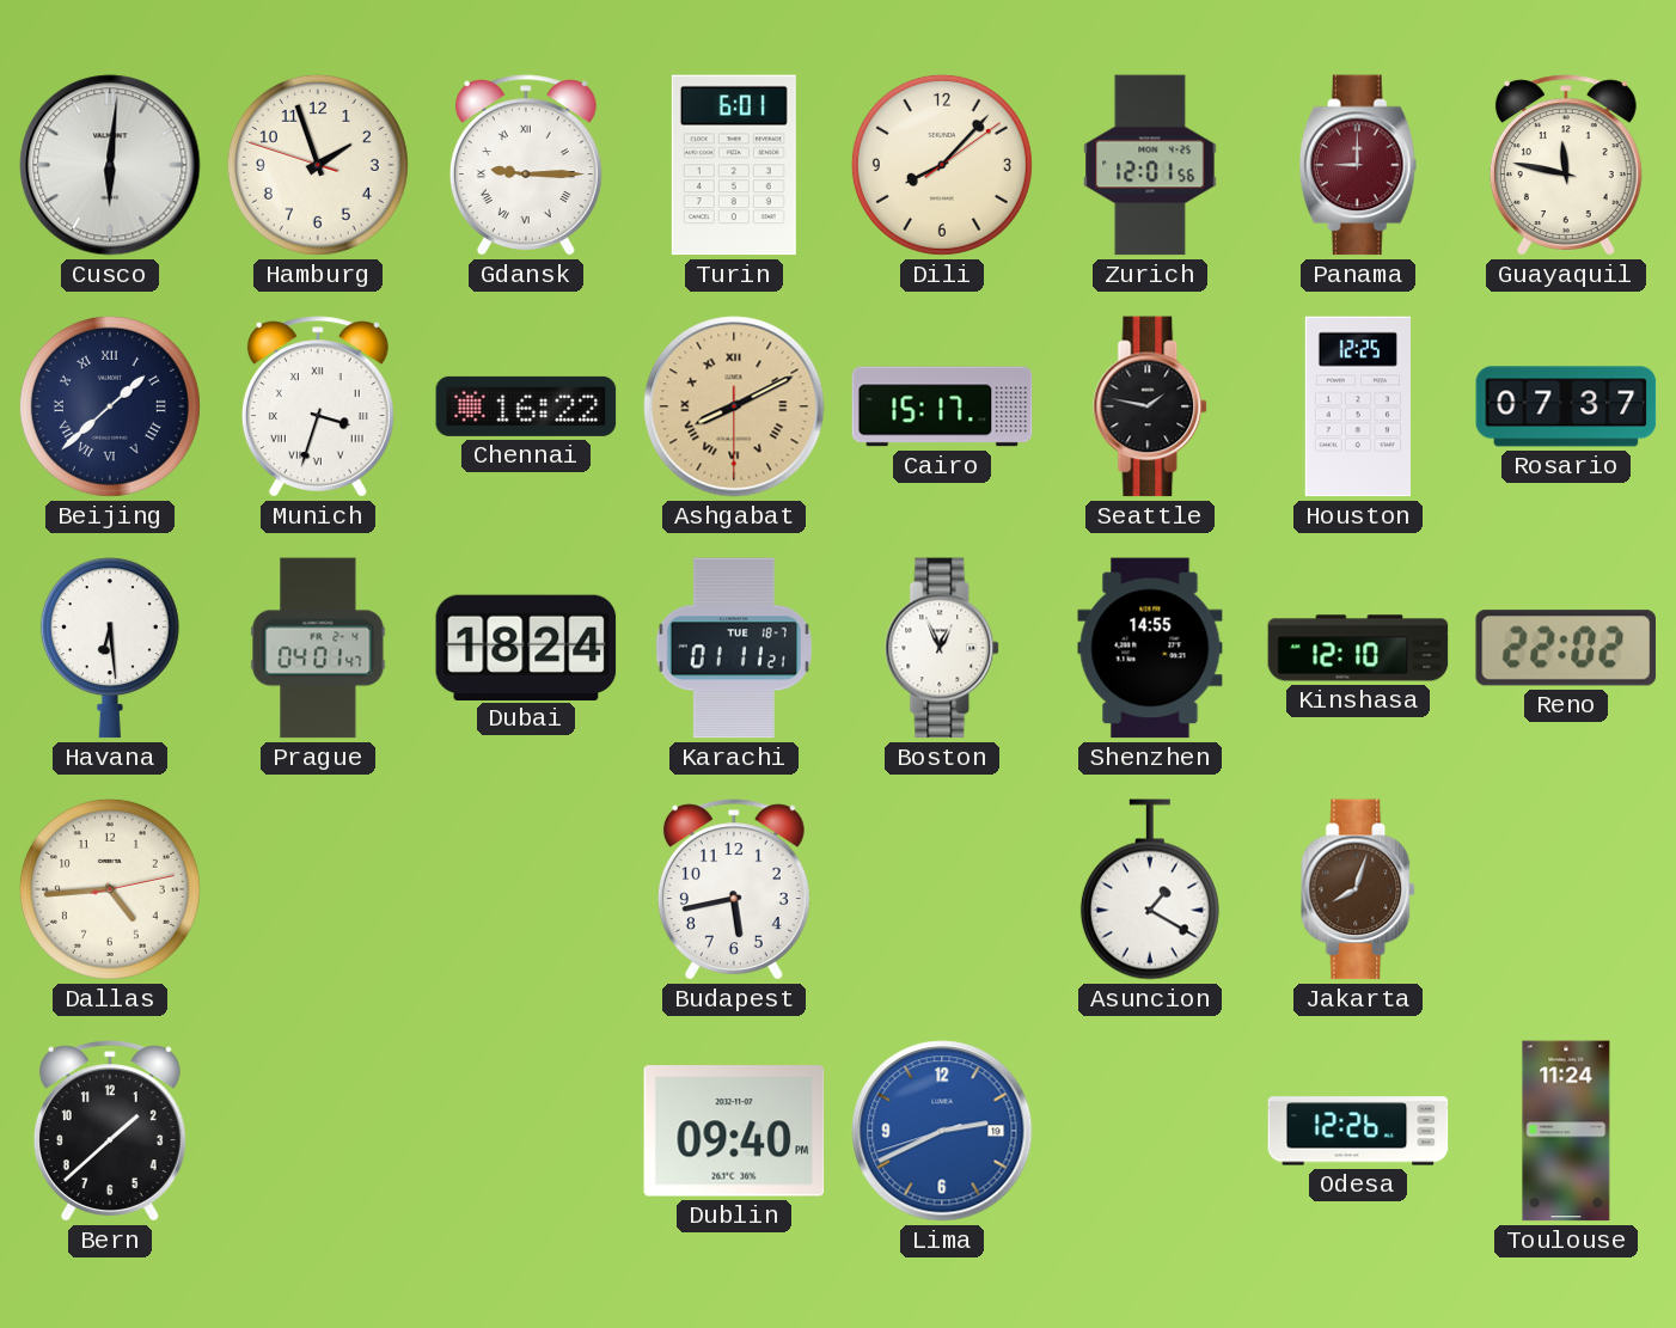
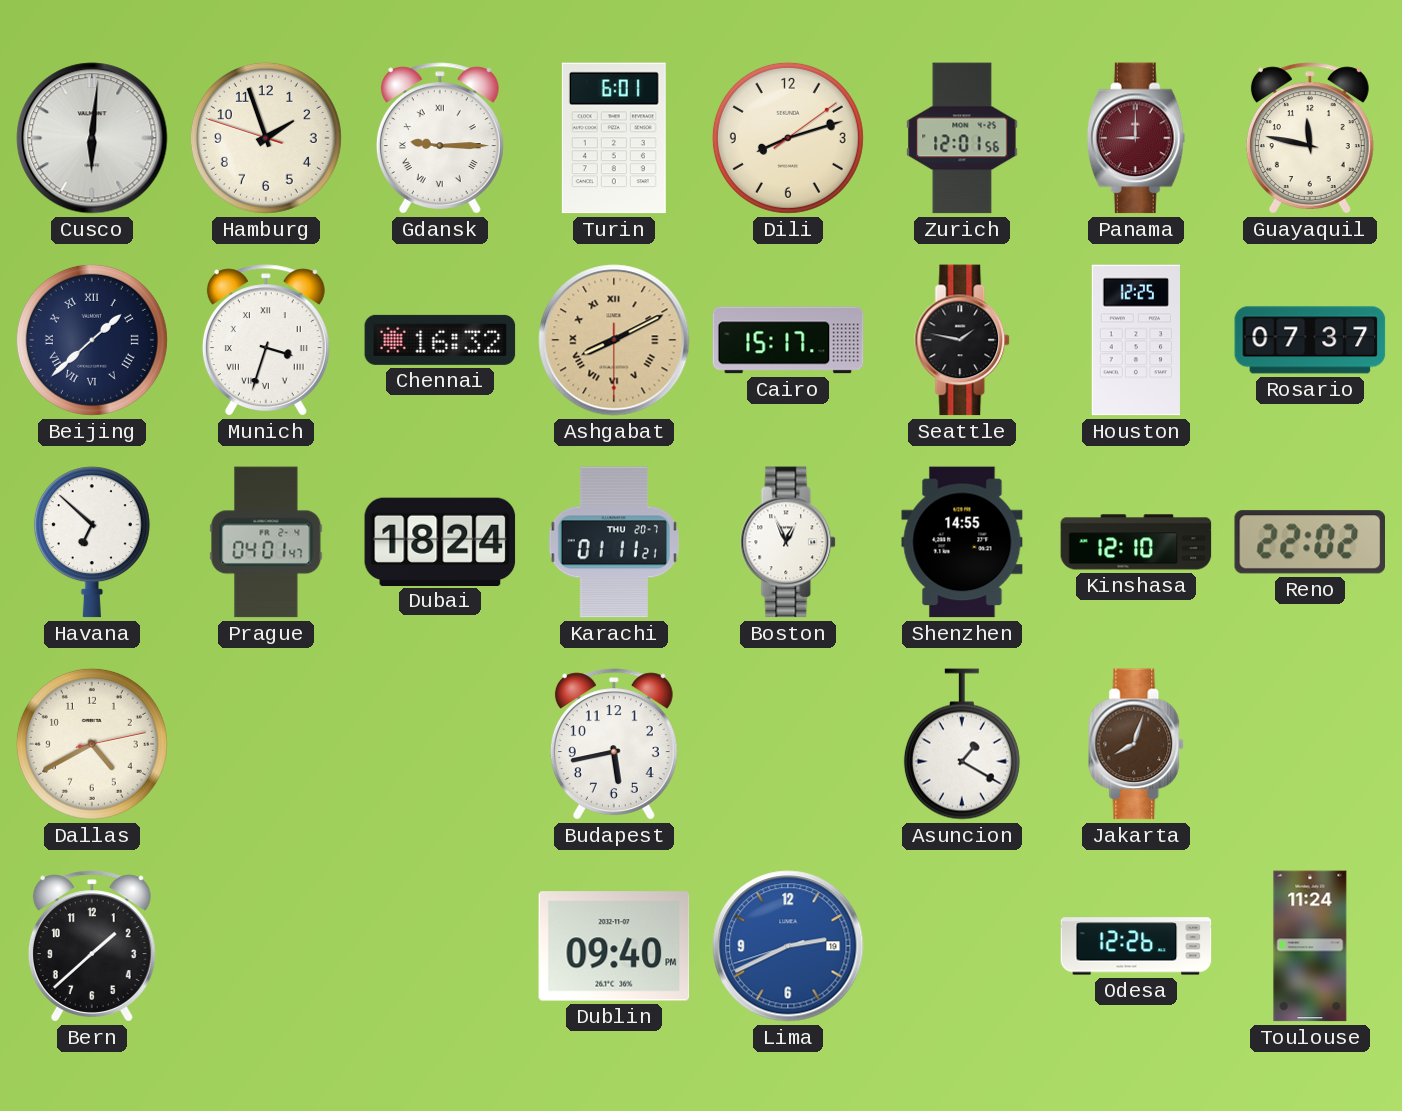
Dili: 8:07 -> 8:12 (788, 138)
Chennai: 16:22 -> 16:32 (440, 340)
Havana: 6:29 -> 6:52 (92, 542)
Karachi date: TUE 18-7 -> THU 20-7 (614, 542)
Dallas: 4:44 -> 4:40 (92, 744)
